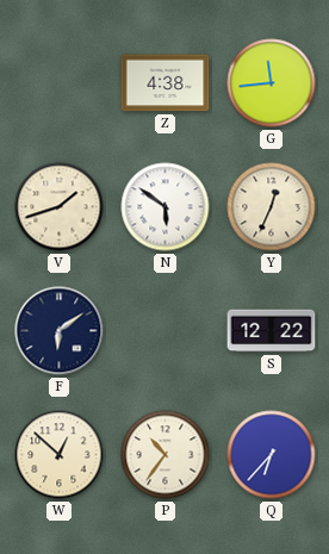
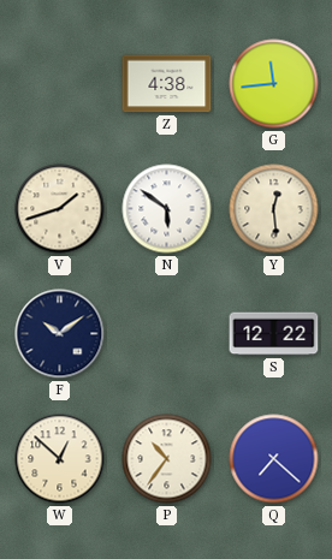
Y: 12:34 -> 12:29 (274, 209)
F: 6:09 -> 10:09 (60, 334)
Q: 6:37 -> 7:22 (274, 459)
